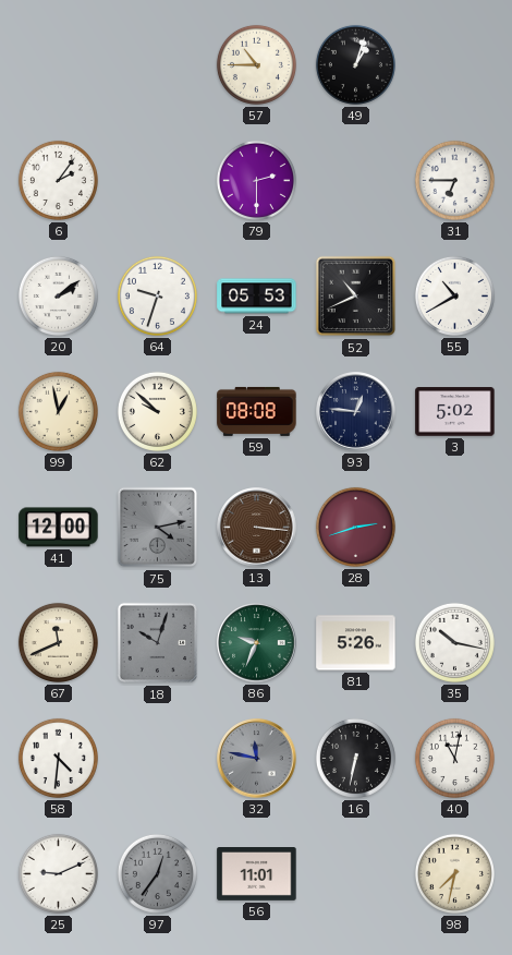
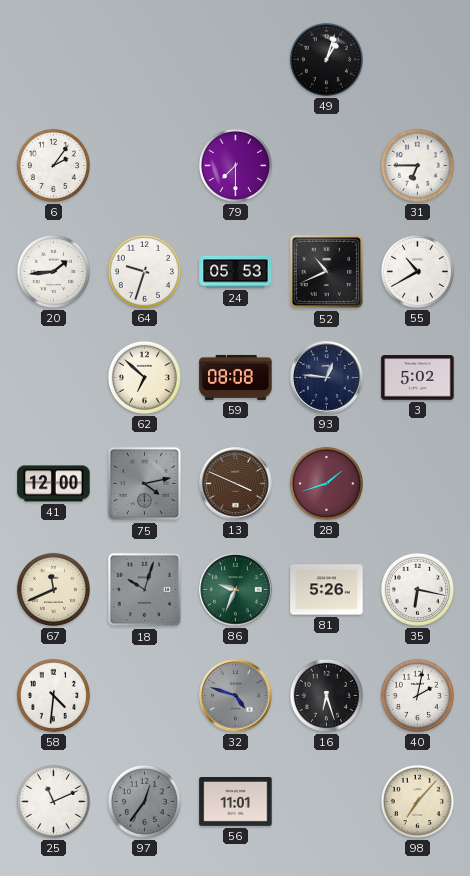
57: 10:45 -> none (256, 64)
79: 2:30 -> 7:30 (235, 165)
20: 2:09 -> 1:44 (53, 271)
99: 12:58 -> none (58, 411)
62: 9:52 -> 6:52 (144, 377)
13: 3:16 -> 3:49 (236, 484)
28: 2:42 -> 1:42 (326, 483)
35: 10:17 -> 6:17 (417, 589)
32: 11:47 -> 4:48 (236, 696)
16: 6:32 -> 6:27 (326, 695)
40: 11:02 -> 2:02 (417, 695)
25: 9:11 -> 11:11 (53, 801)
98: 7:32 -> 7:07 (417, 801)
